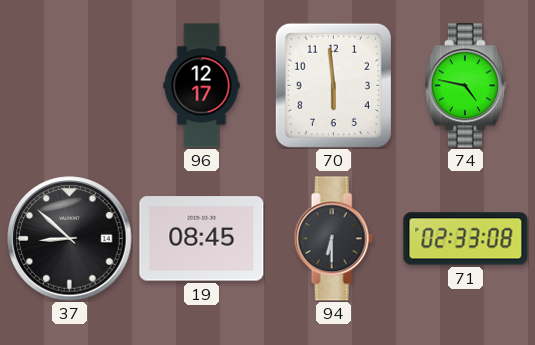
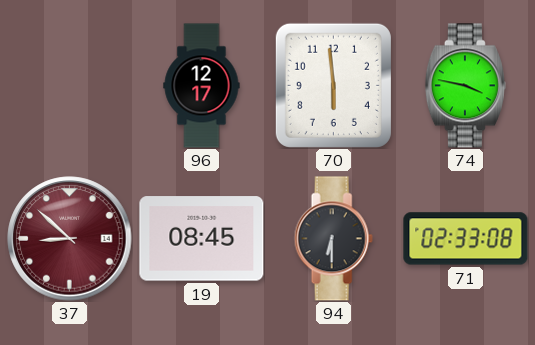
74: 4:47 -> 3:47 (465, 86)
37 dial: black -> burgundy (70, 239)
